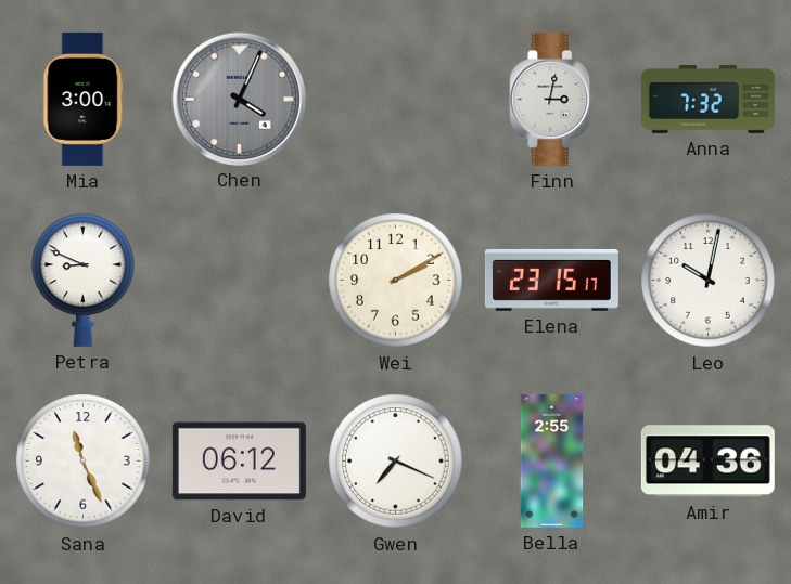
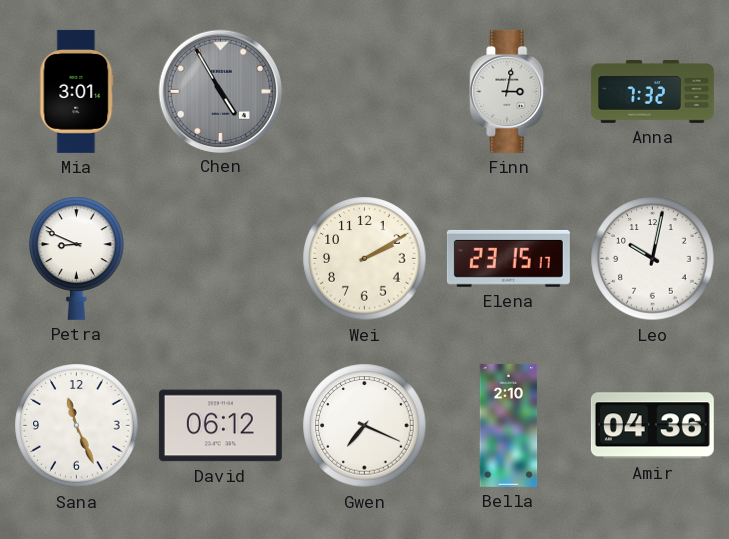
Mia: 3:00 -> 3:01 (77, 91)
Chen: 4:04 -> 4:55 (220, 91)
Bella: 2:55 -> 2:10 (509, 425)
